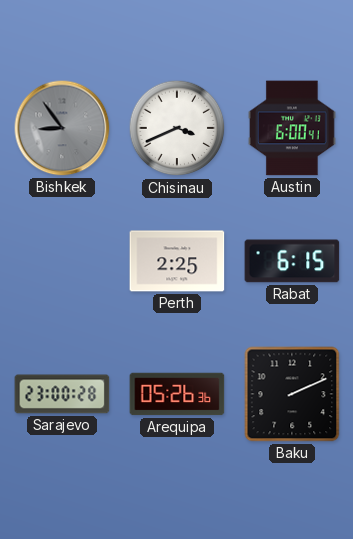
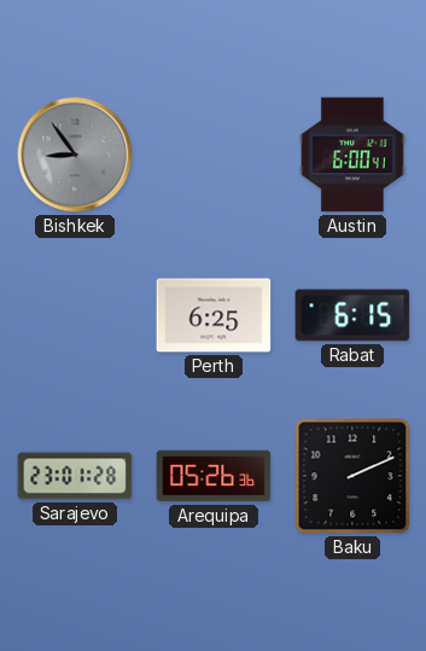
Chisinau: 3:41 -> none (177, 128)
Perth: 2:25 -> 6:25 (214, 315)
Sarajevo: 23:00 -> 23:01 (75, 476)
